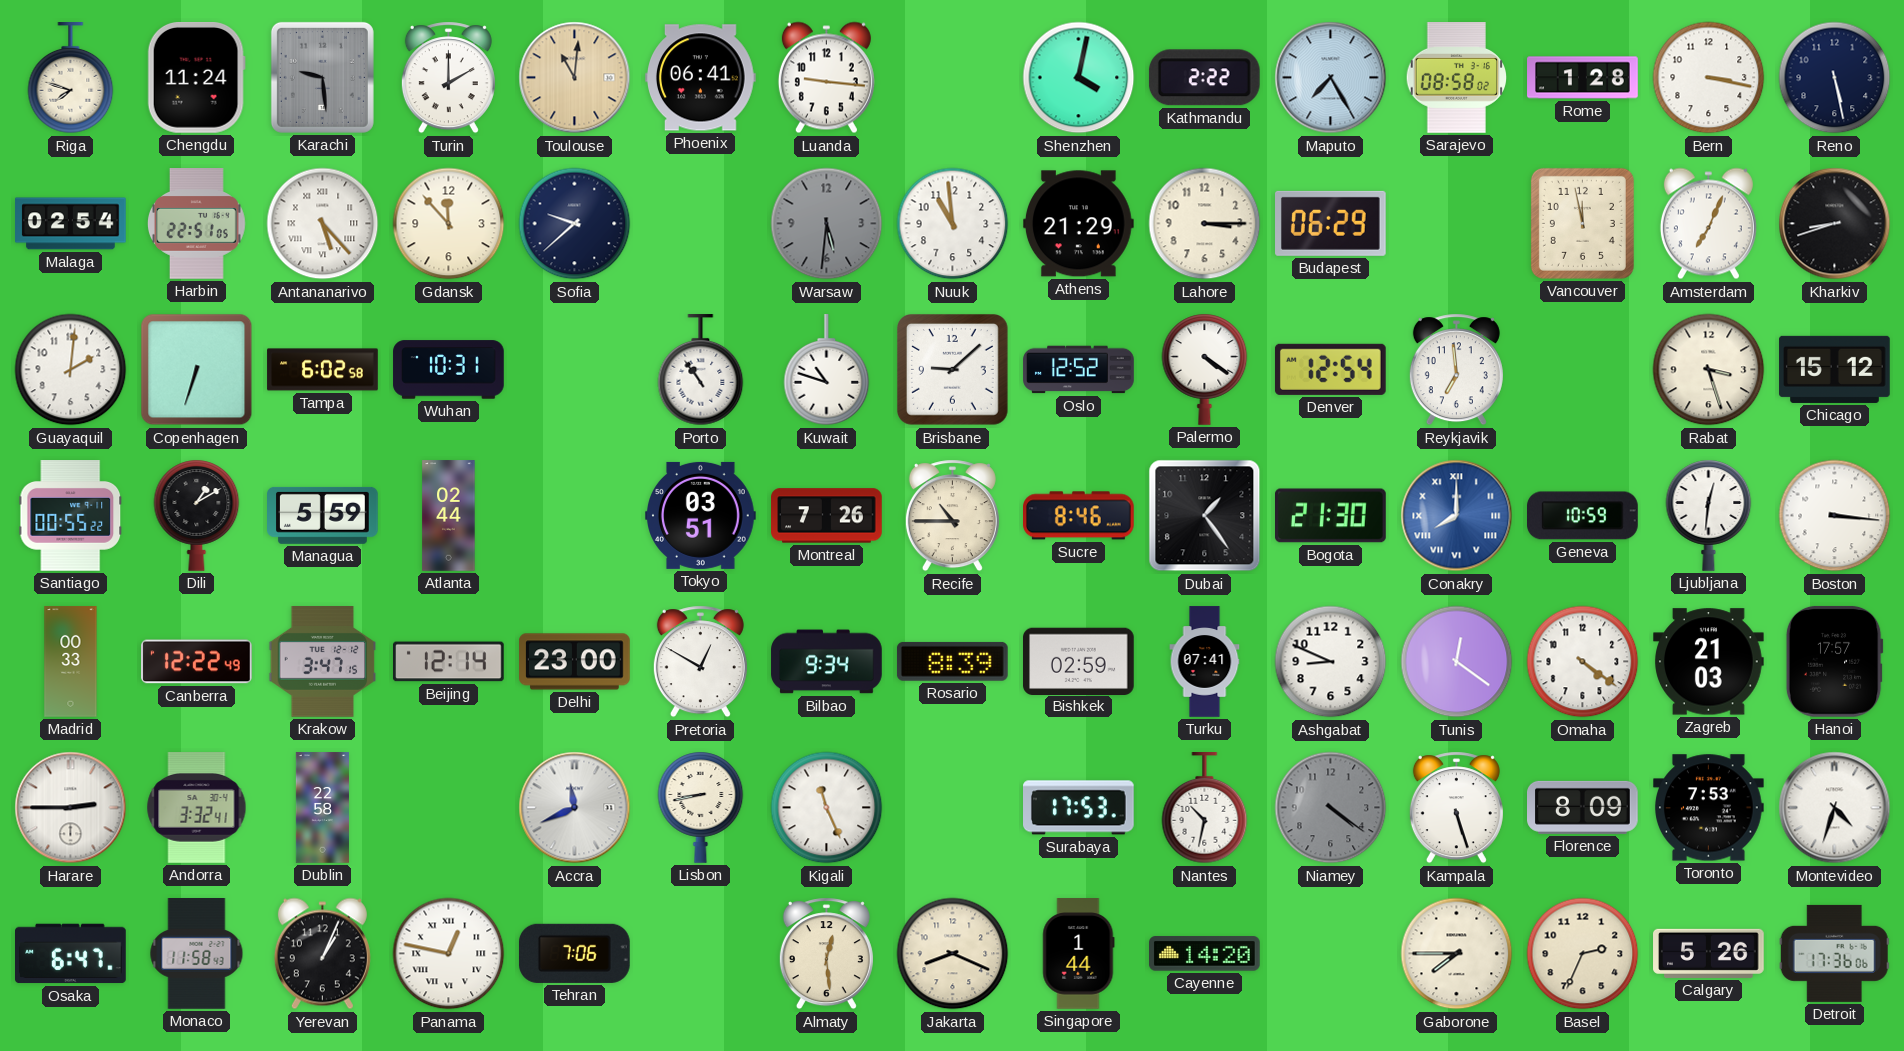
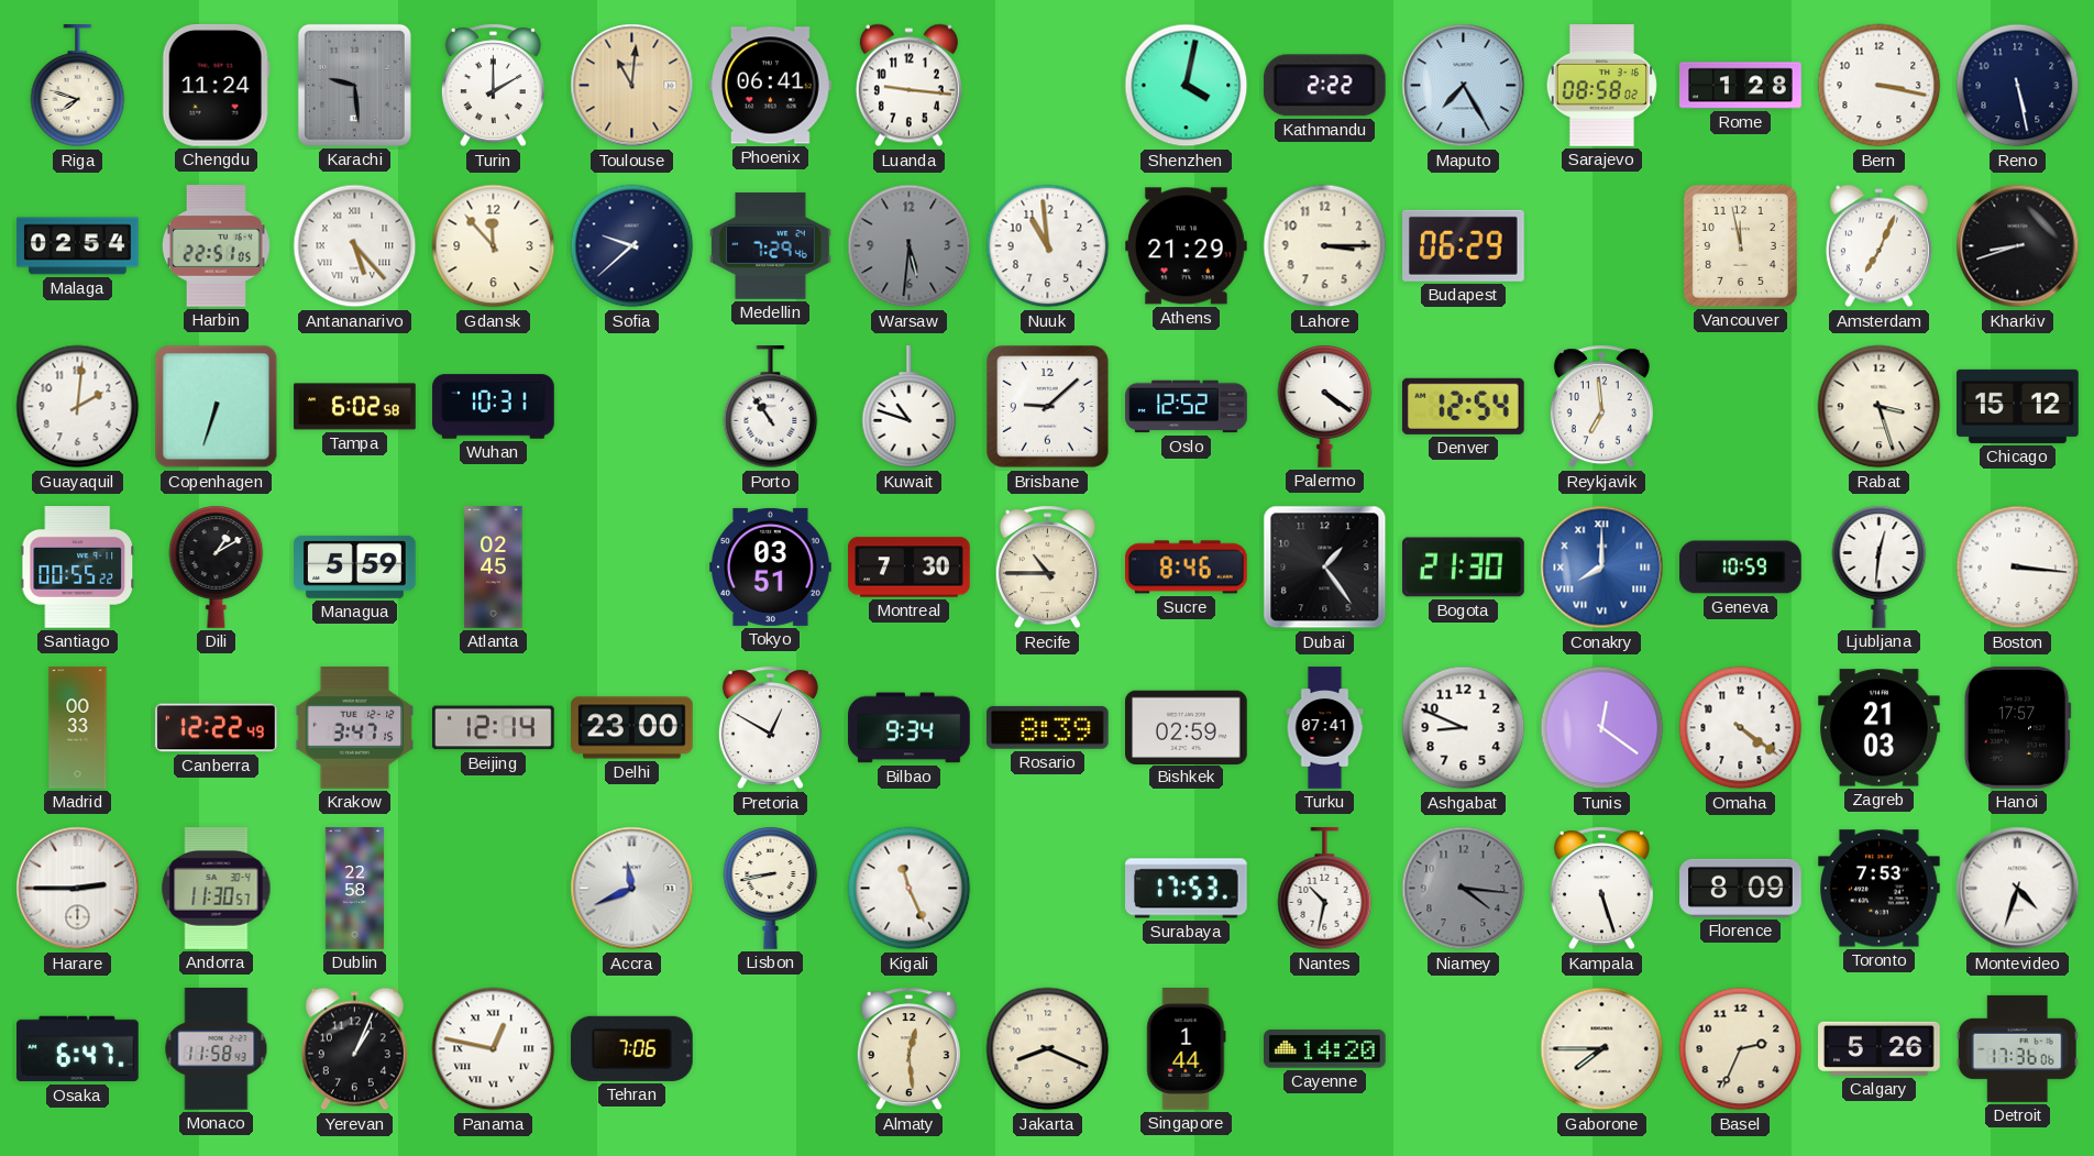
Medellin: none -> 7:29 (771, 245)
Atlanta: 02:44 -> 02:45 (494, 568)
Montreal: 7:26 -> 7:30 (910, 568)
Andorra: 3:32 -> 11:30 (217, 889)
Niamey: 4:21 -> 4:16 (1464, 889)
